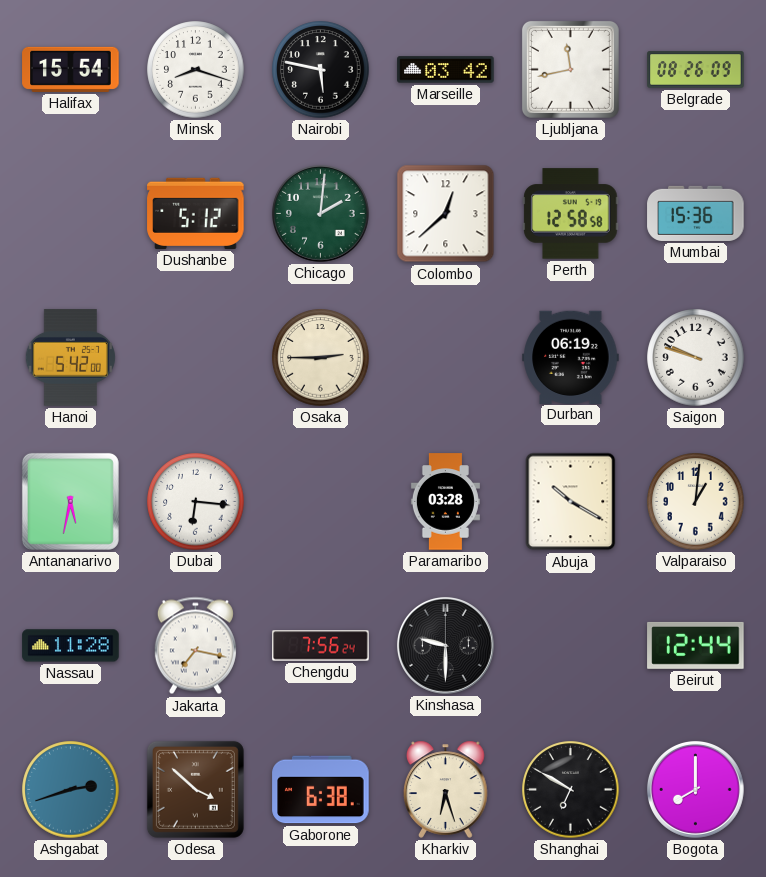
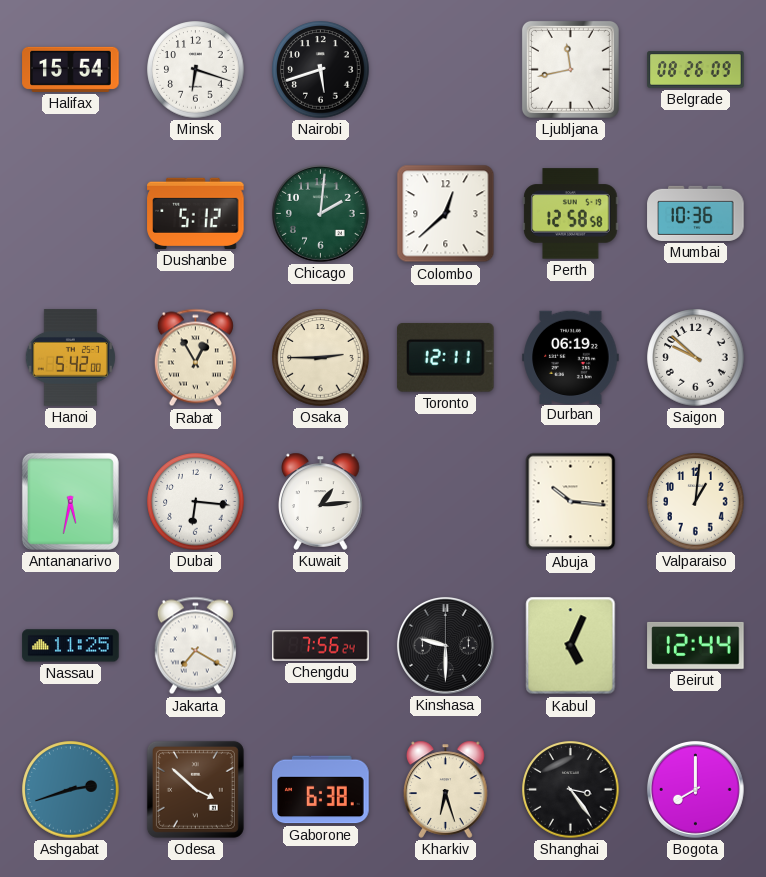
Minsk: 8:18 -> 6:18 (196, 70)
Nairobi: 5:47 -> 5:42 (321, 70)
Marseille: 03:42 -> none (446, 70)
Mumbai: 15:36 -> 10:36 (696, 213)
Rabat: none -> 12:55 (195, 358)
Toronto: none -> 12:11 (446, 357)
Saigon: 9:48 -> 9:52 (696, 358)
Kuwait: none -> 1:14 (321, 501)
Paramaribo: 03:28 -> none (445, 502)
Abuja: 10:20 -> 10:16 (571, 502)
Nassau: 11:28 -> 11:25 (71, 646)
Jakarta: 7:17 -> 7:20 (195, 646)
Kabul: none -> 5:04 (571, 646)
Shanghai: 6:50 -> 3:24 (571, 790)
